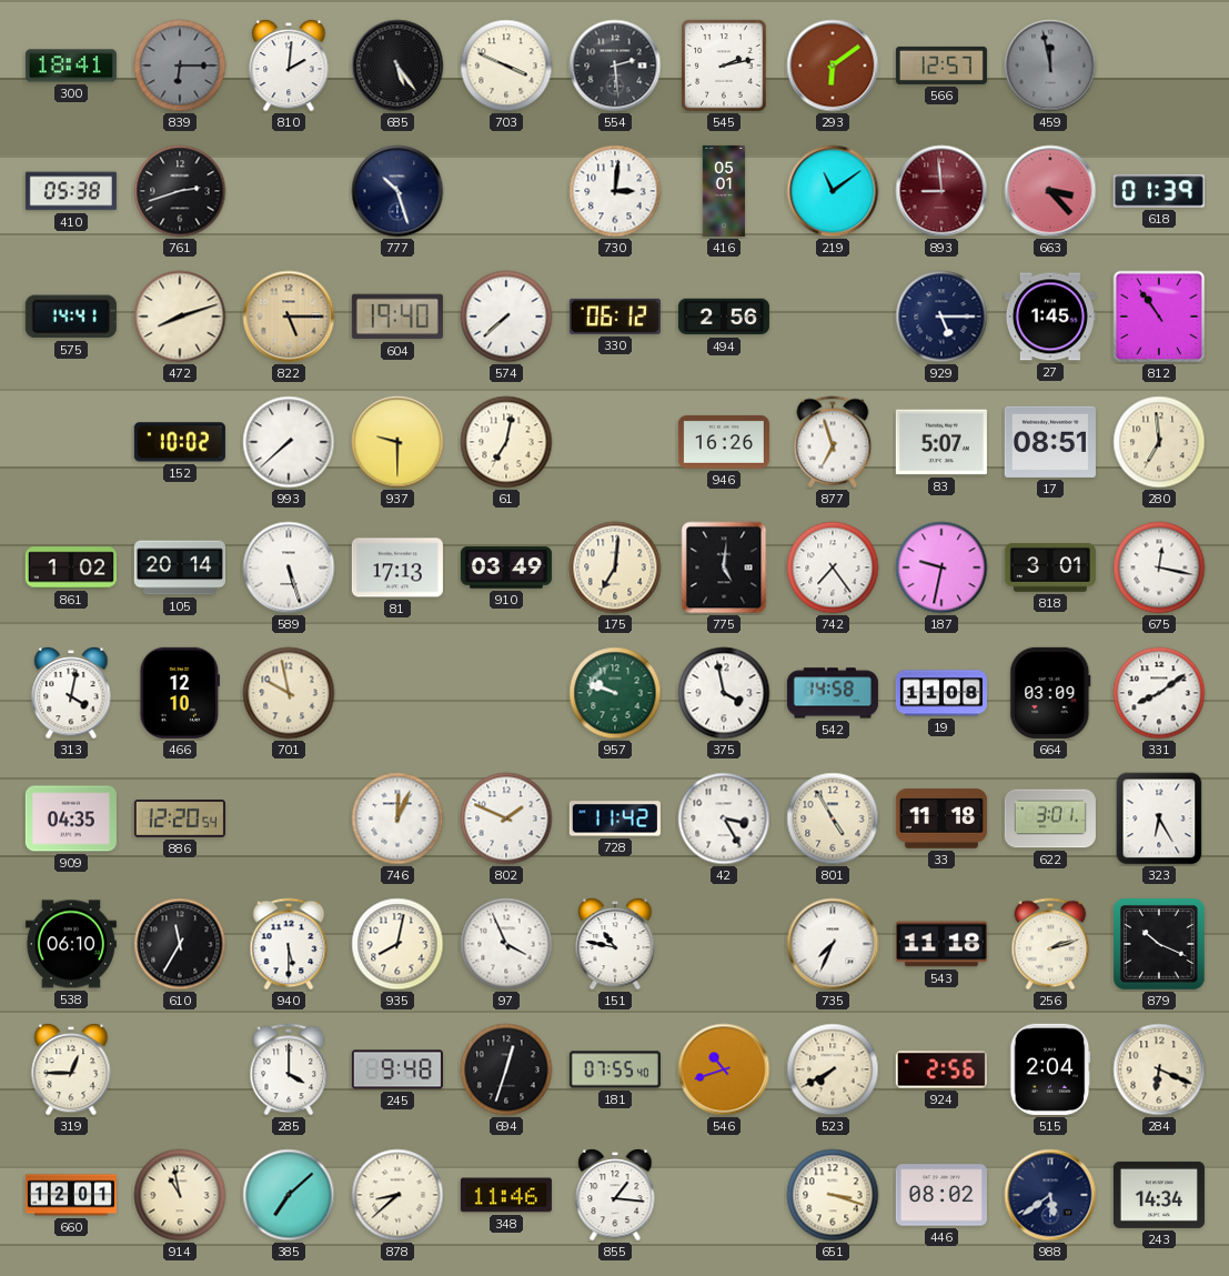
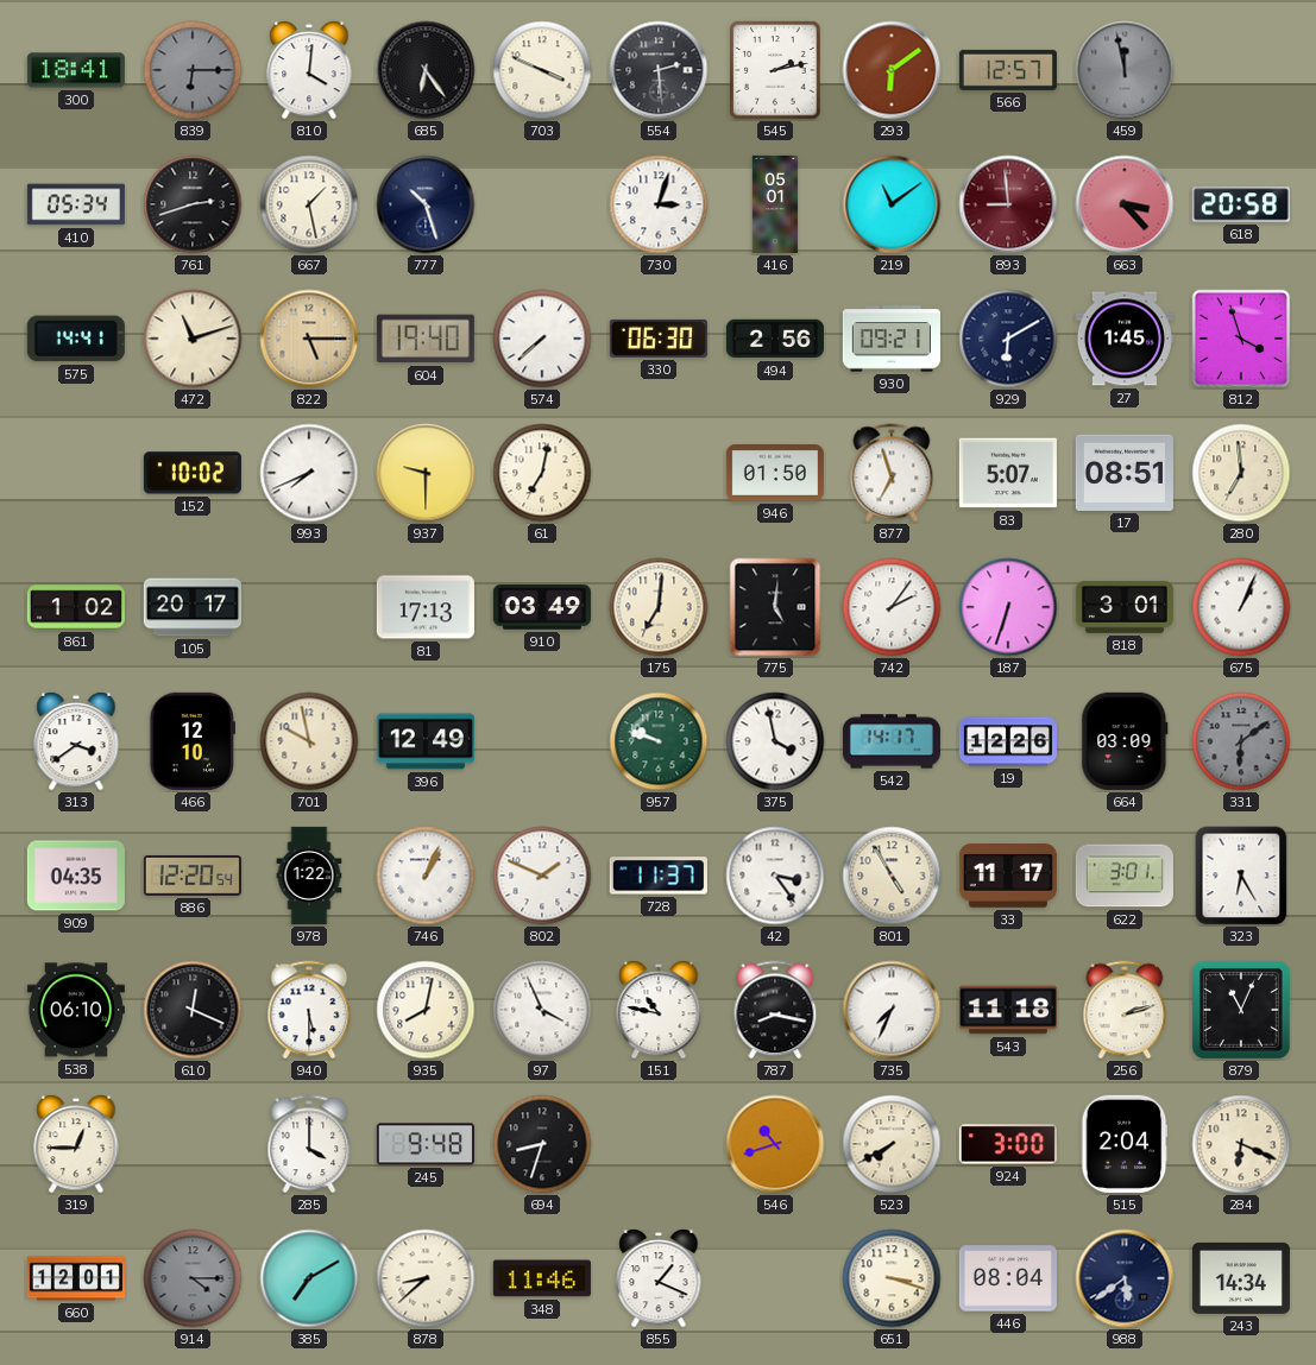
810: 2:01 -> 4:01 (309, 70)
685: 5:24 -> 6:24 (426, 70)
410: 05:38 -> 05:34 (76, 204)
667: none -> 1:28 (309, 204)
730: 3:01 -> 3:03 (659, 204)
618: 01:39 -> 20:58 (1241, 204)
472: 8:12 -> 11:12 (193, 339)
330: 06:12 -> 06:30 (659, 339)
930: none -> 09:21 (892, 339)
929: 5:15 -> 6:10 (1008, 339)
812: 10:54 -> 3:57 (1241, 339)
993: 7:38 -> 7:41 (309, 473)
946: 16:26 -> 01:50 (775, 473)
105: 20:14 -> 20:17 (193, 607)
589: 5:27 -> none (289, 567)
742: 7:24 -> 2:06 (892, 607)
187: 9:32 -> 6:33 (1008, 607)
675: 12:17 -> 1:04 (1241, 607)
313: 4:02 -> 3:39 (76, 741)
396: none -> 12:49 (426, 741)
542: 14:58 -> 14:17 (892, 741)
19: 11:08 -> 12:26 (1008, 741)
331: 8:09 -> 6:09 (1241, 741)
331 dial: white -> grey (1241, 741)
978: none -> 1:22 (309, 876)
746: 12:04 -> 1:04 (426, 876)
728: 11:42 -> 11:37 (659, 876)
42: 3:25 -> 3:24 (775, 876)
33: 11:18 -> 11:17 (1008, 876)
610: 11:35 -> 12:19 (193, 1010)
787: none -> 8:17 (775, 1010)
879: 10:19 -> 11:04 (1242, 1011)
694: 12:33 -> 8:33 (542, 1144)
181: 07:55 -> none (615, 1069)
924: 2:56 -> 3:00 (1008, 1144)
914: 10:58 -> 4:15 (193, 1278)
914 dial: cream -> grey (193, 1278)
385: 7:08 -> 7:10 (309, 1278)
855: 1:16 -> 1:19 (659, 1278)
446: 08:02 -> 08:04 (1008, 1278)
